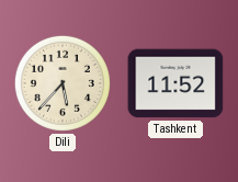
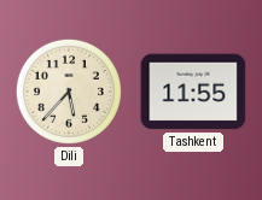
Tashkent: 11:52 -> 11:55 (193, 92)
